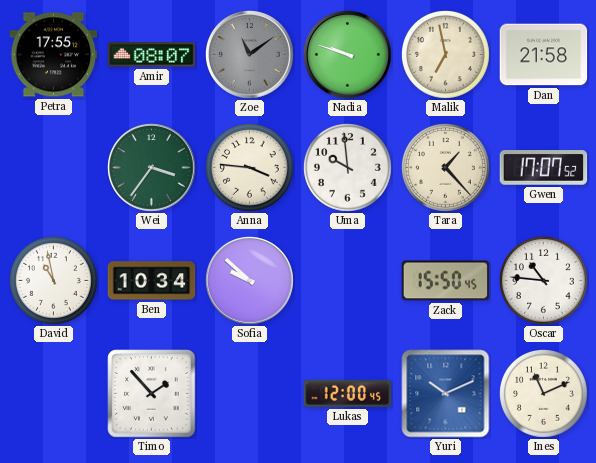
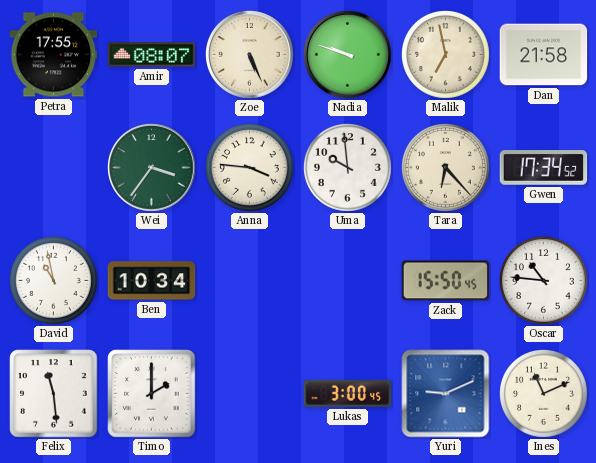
Zoe: 11:09 -> 5:26 (250, 55)
Zoe dial: grey -> cream (250, 55)
Tara: 1:23 -> 6:23 (446, 168)
Gwen: 17:07 -> 17:34 (544, 168)
Sofia: 9:52 -> none (250, 281)
Felix: none -> 11:29 (54, 394)
Timo: 1:53 -> 2:00 (152, 394)
Lukas: 12:00 -> 3:00 (348, 393)
Yuri: 10:11 -> 9:11 (446, 394)
